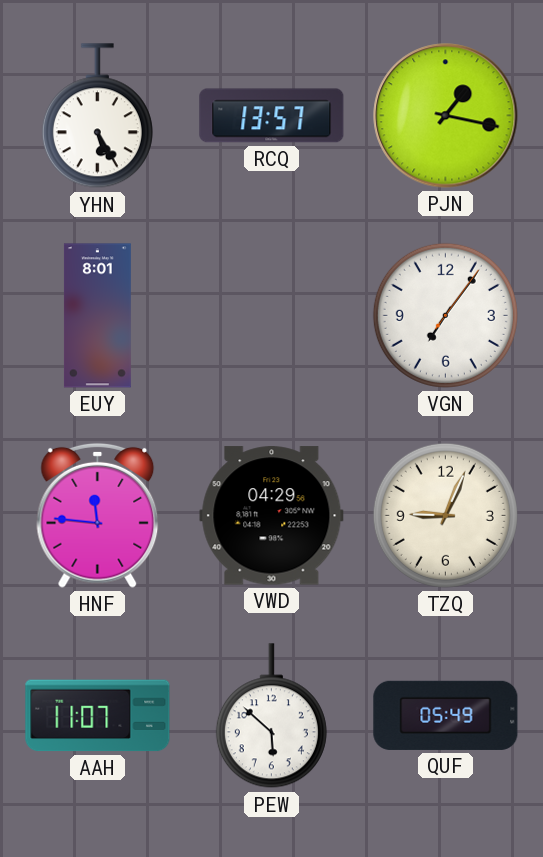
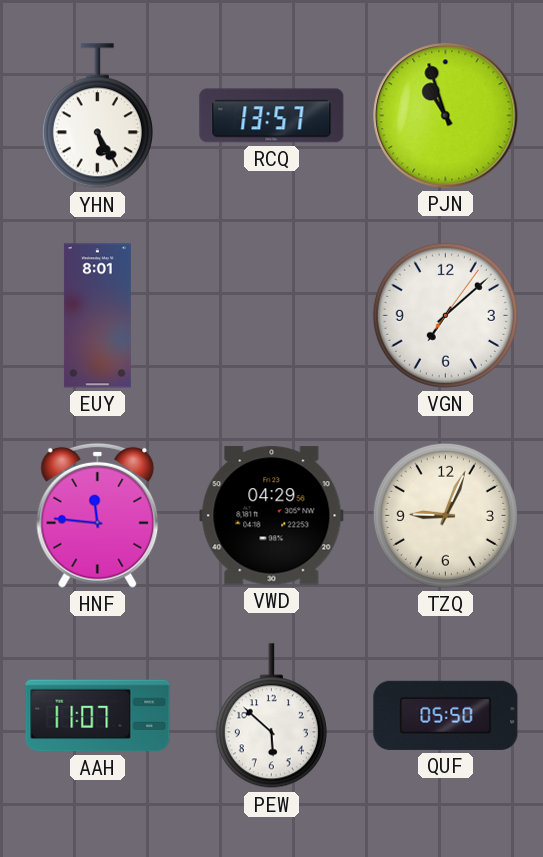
PJN: 1:17 -> 10:57 (446, 116)
VGN: 7:06 -> 7:08 (445, 315)
QUF: 05:49 -> 05:50 (446, 715)
